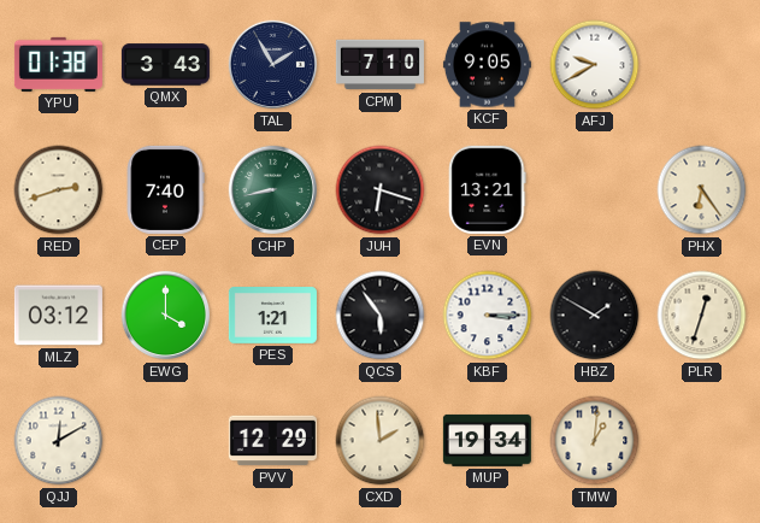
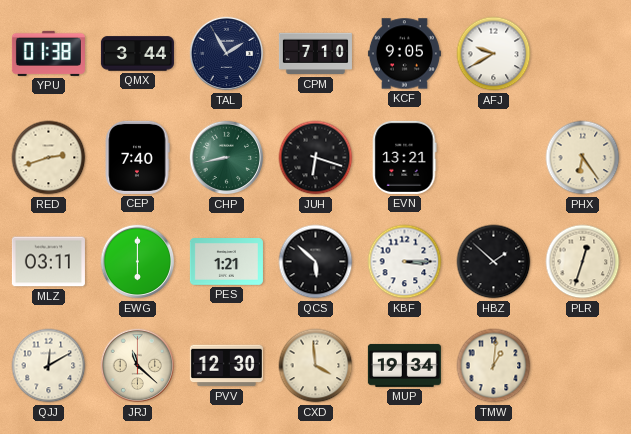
QMX: 3:43 -> 3:44 (137, 54)
MLZ: 03:12 -> 03:11 (48, 262)
EWG: 4:00 -> 6:00 (138, 262)
QCS: 5:54 -> 5:52 (316, 262)
HBZ: 1:50 -> 1:52 (494, 262)
JRJ: none -> 11:22 (138, 366)
PVV: 12:29 -> 12:30 (226, 366)
CXD: 1:59 -> 3:59 (316, 366)
